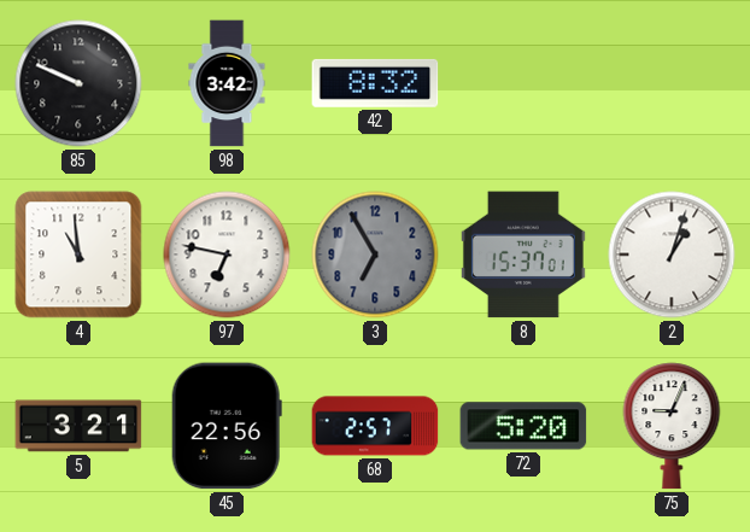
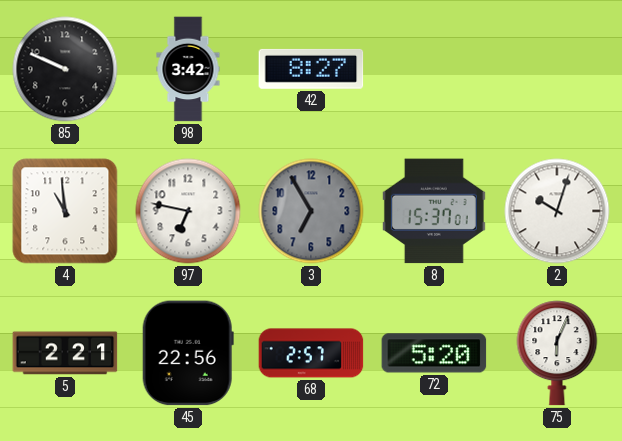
42: 8:32 -> 8:27 (311, 69)
2: 1:03 -> 10:03 (557, 211)
5: 3:21 -> 2:21 (65, 353)
75: 9:04 -> 6:04 (557, 353)
